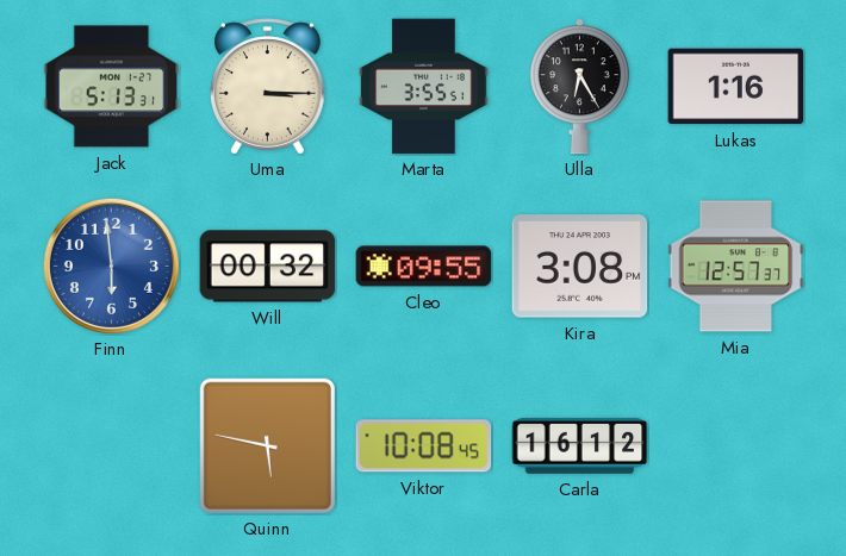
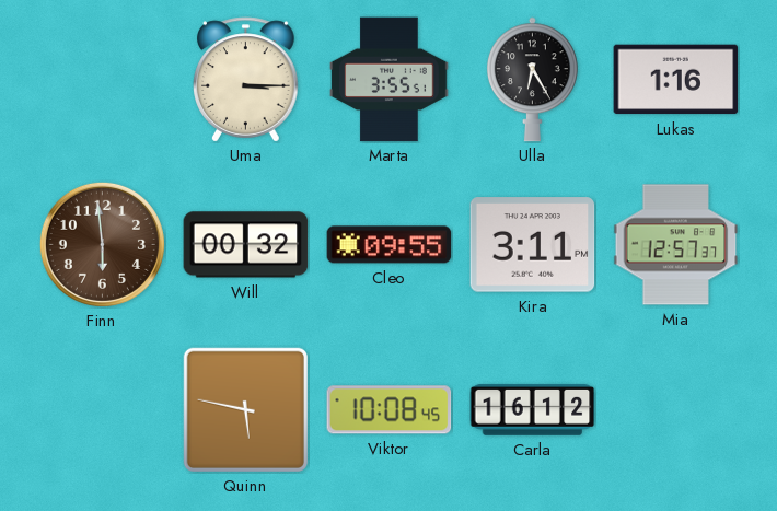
Jack: 5:13 -> none (112, 87)
Finn dial: blue -> brown (102, 244)
Kira: 3:08 -> 3:11 (533, 245)
